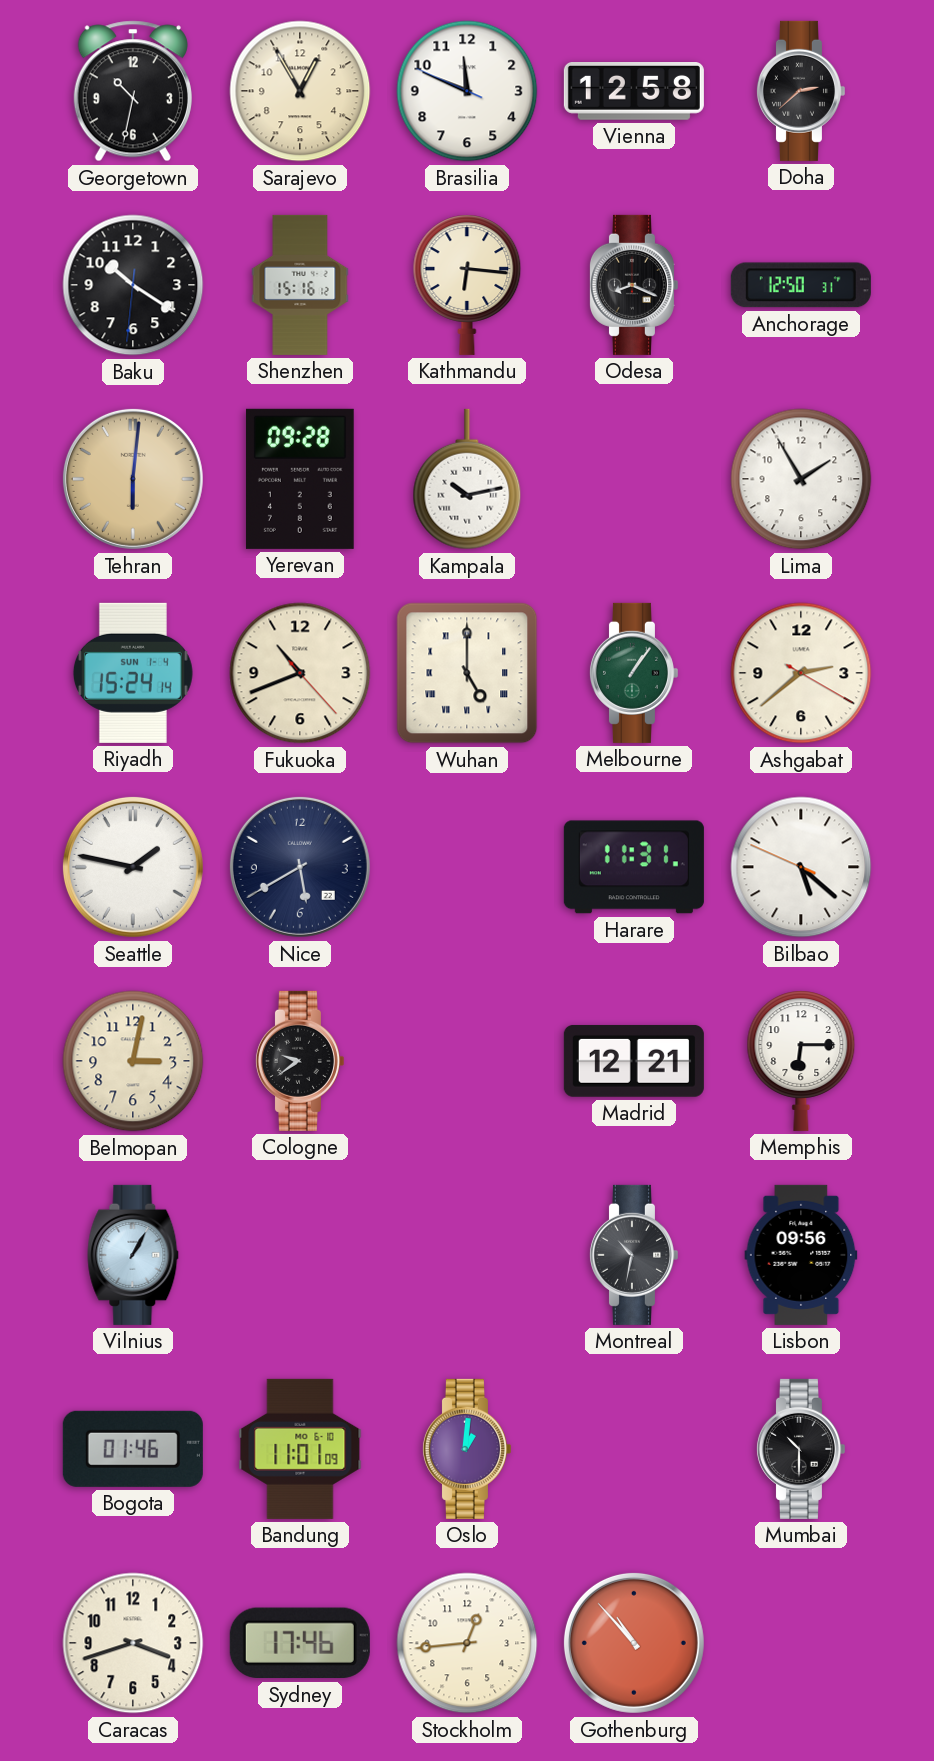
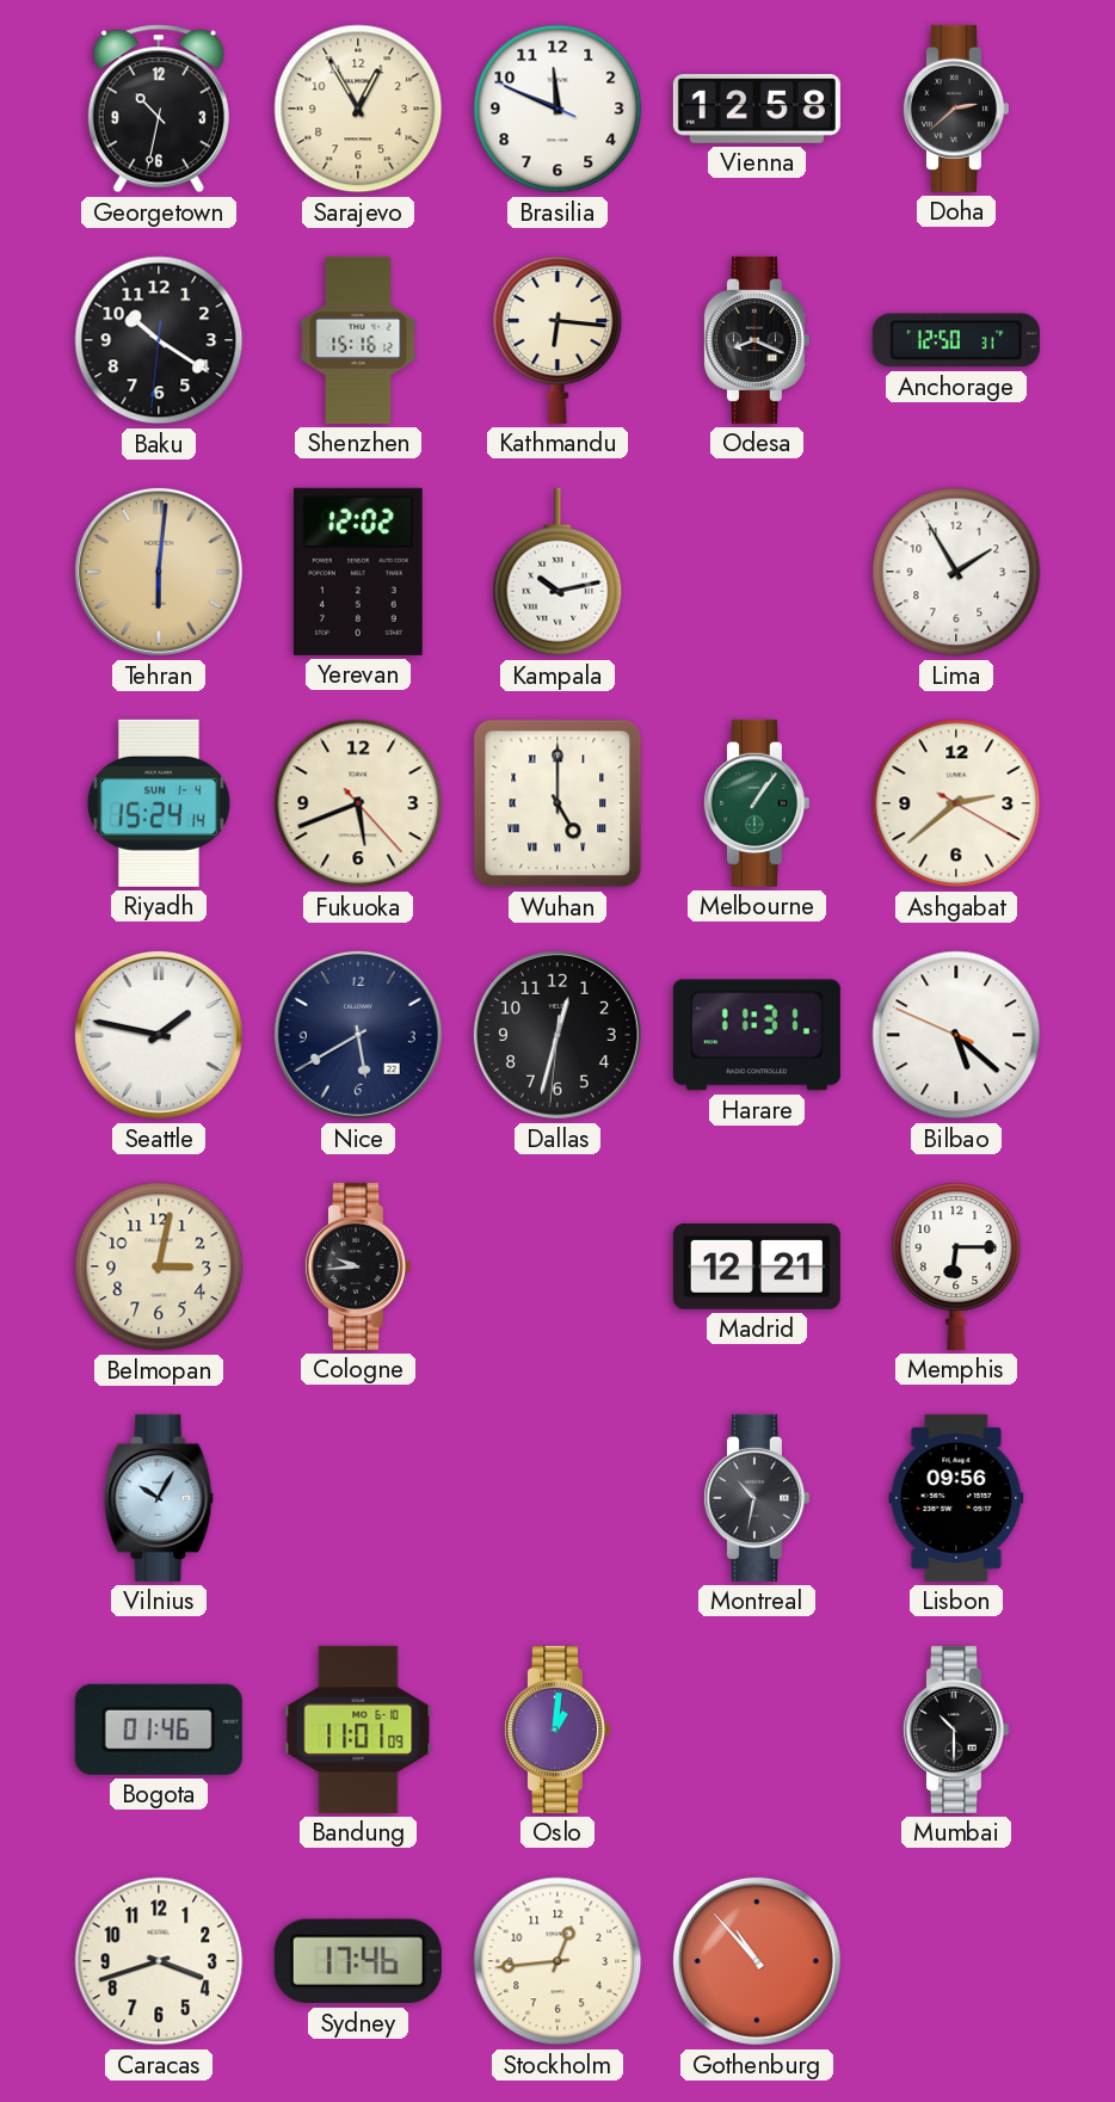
Yerevan: 09:28 -> 12:02 (358, 572)
Fukuoka: 10:41 -> 5:41 (358, 803)
Dallas: none -> 12:32 (557, 1035)
Cologne: 9:39 -> 9:44 (357, 1266)
Vilnius: 1:05 -> 10:05 (159, 1498)
